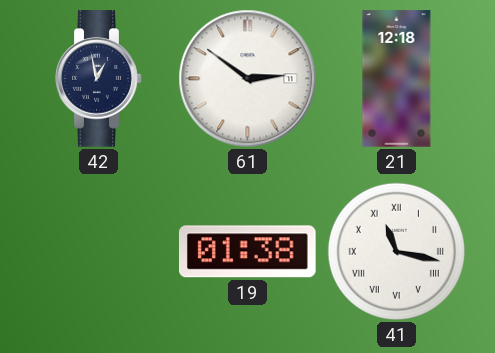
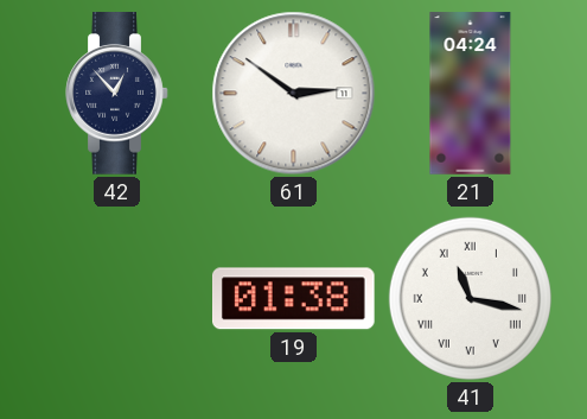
42: 12:58 -> 12:53 (117, 94)
21: 12:18 -> 04:24 (471, 94)
